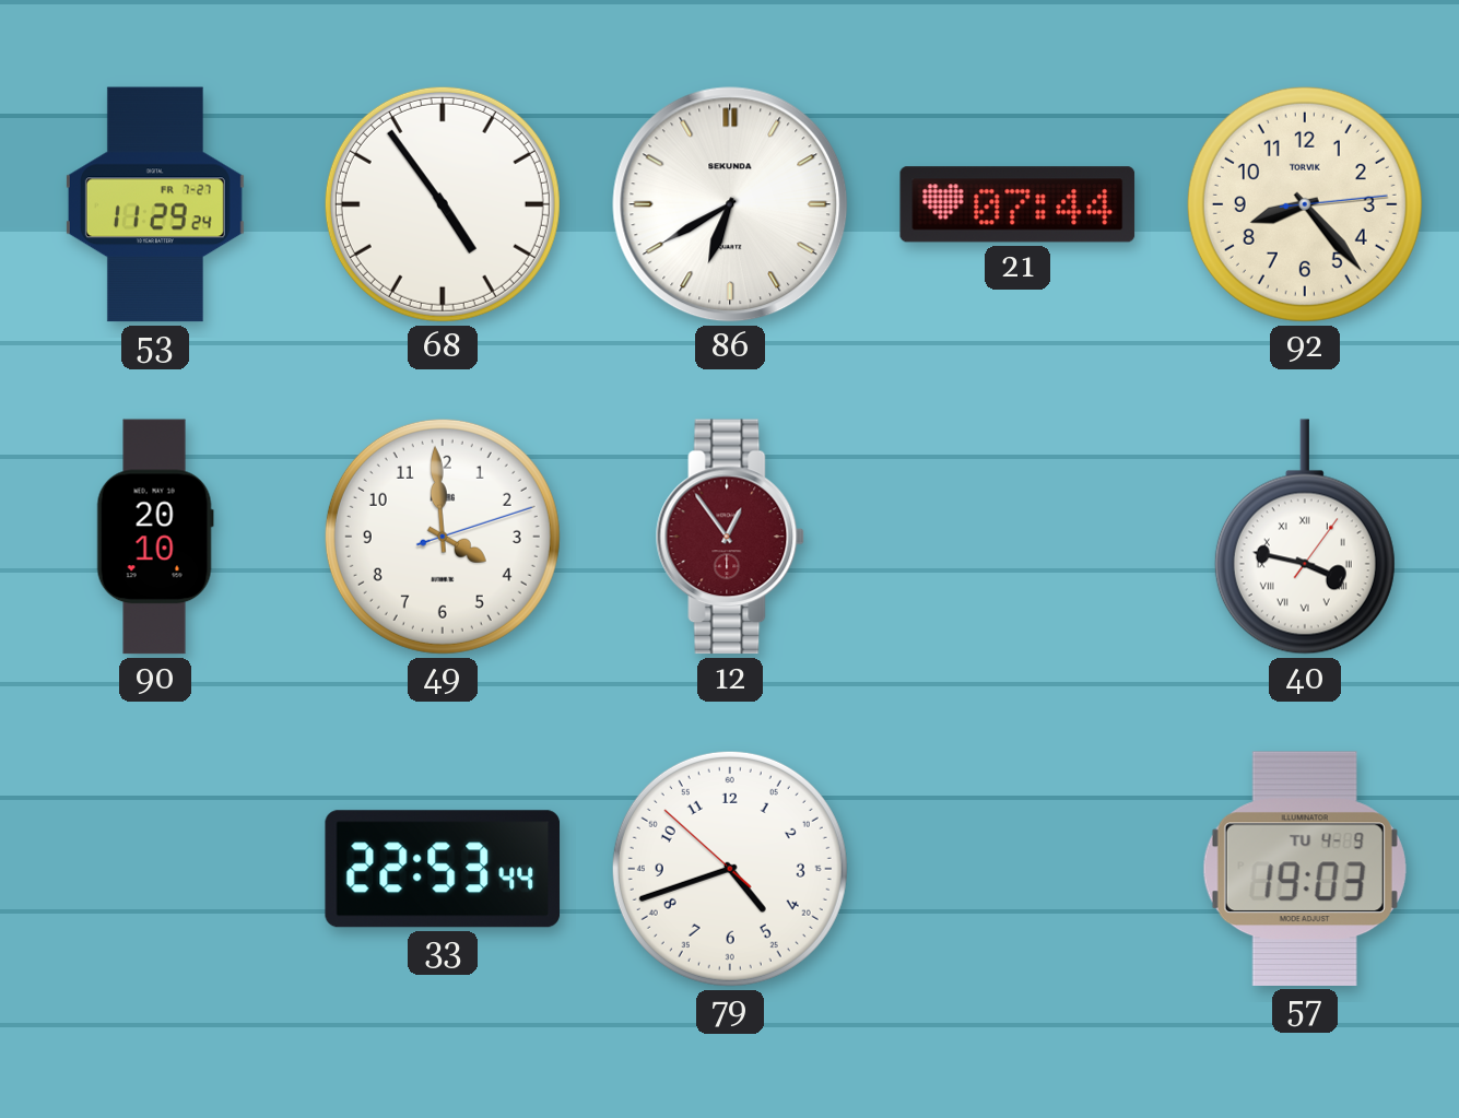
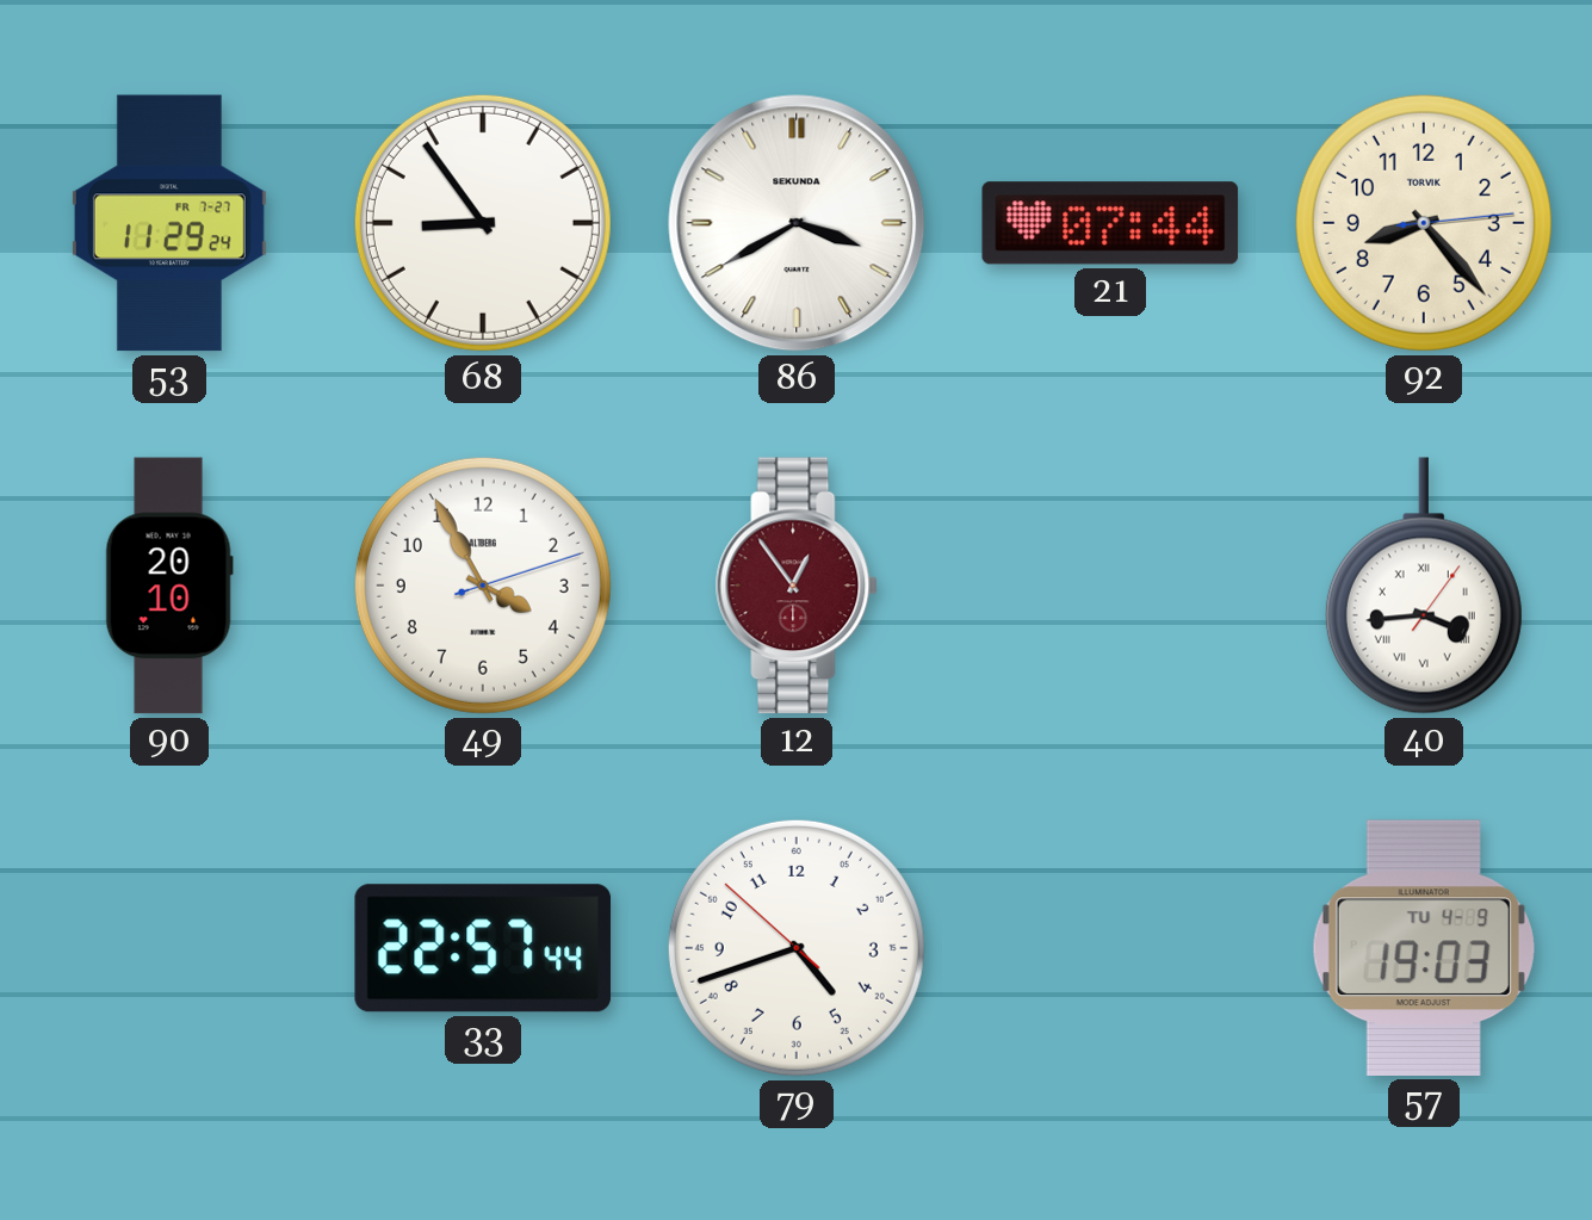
68: 4:54 -> 8:54 (483, 223)
86: 6:40 -> 3:40 (797, 223)
49: 3:59 -> 3:55 (483, 586)
40: 3:47 -> 3:44 (1424, 586)
33: 22:53 -> 22:57 (483, 948)
